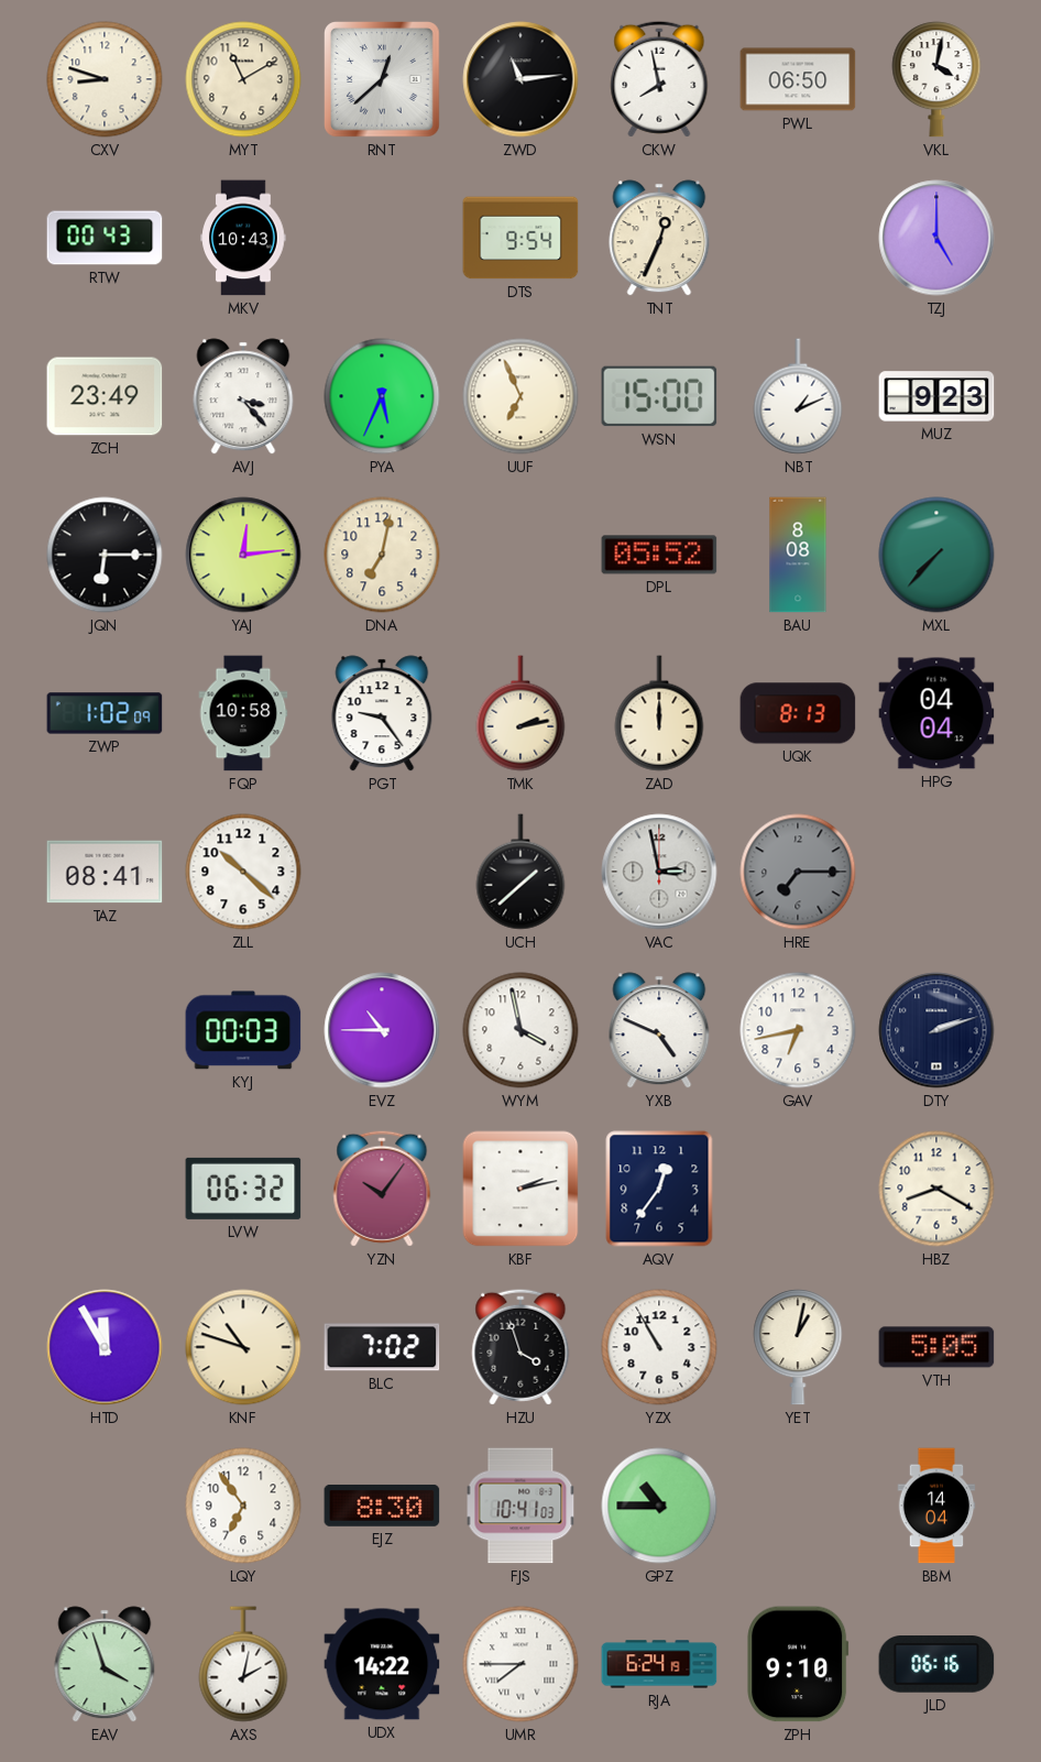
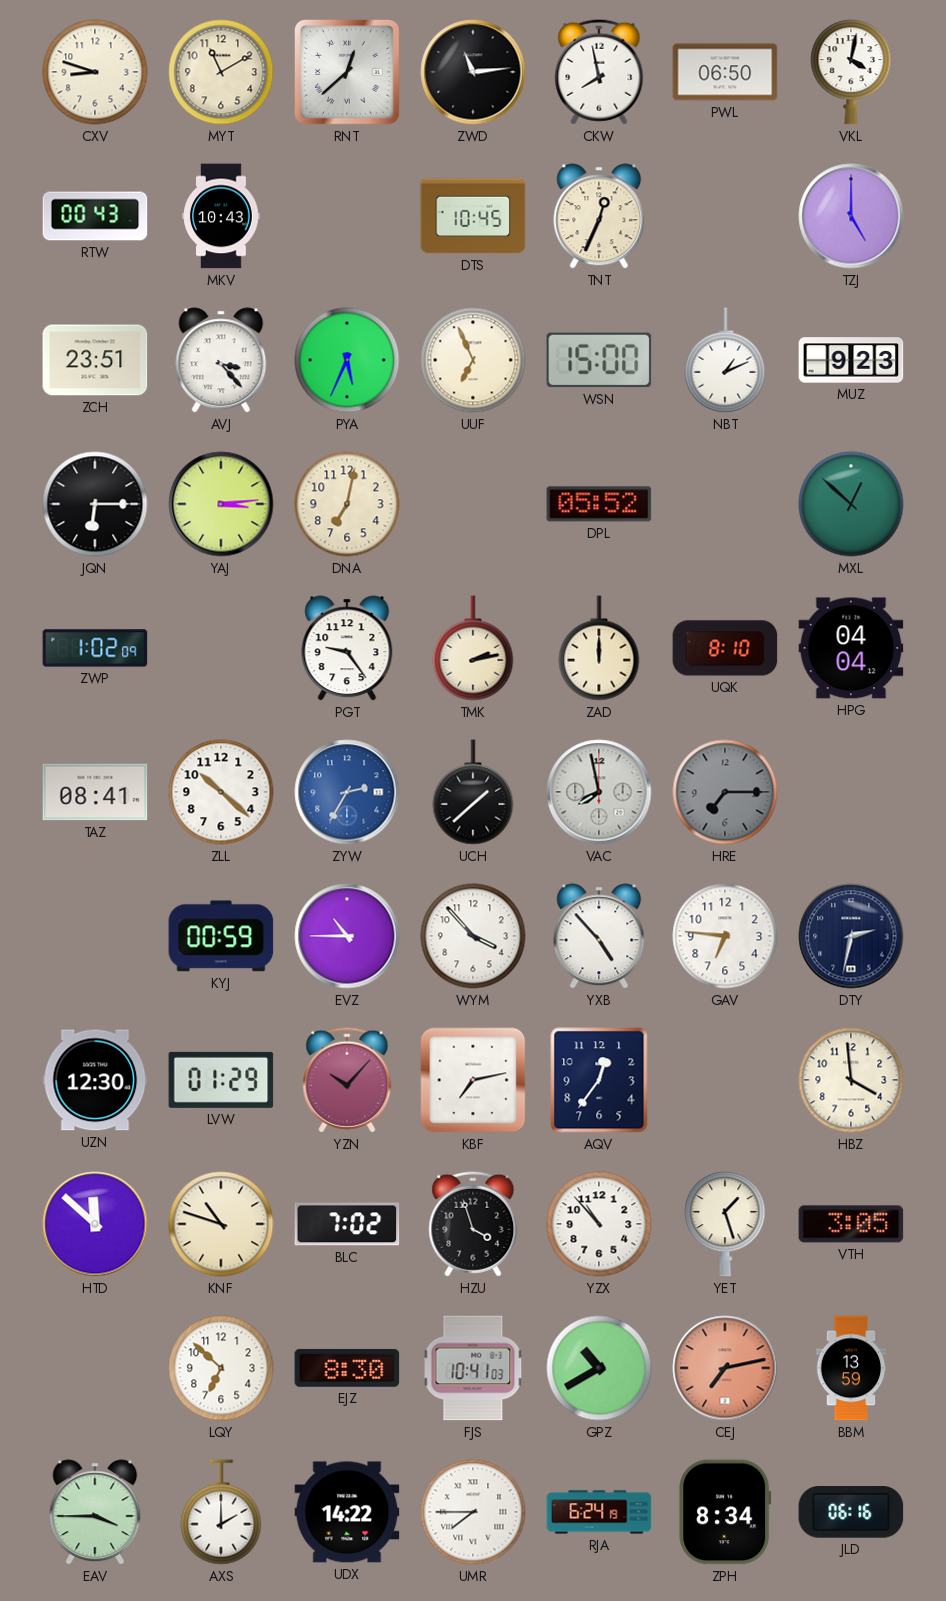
DTS: 9:54 -> 10:45 (473, 216)
ZCH: 23:49 -> 23:51 (95, 360)
YAJ: 12:14 -> 3:14 (221, 504)
BAU: 8:08 -> none (798, 555)
MXL: 7:37 -> 12:52 (851, 504)
FQP: 10:58 -> none (243, 713)
UQK: 8:13 -> 8:10 (725, 648)
ZYW: none -> 2:35 (347, 792)
VAC: 2:58 -> 7:58 (599, 792)
KYJ: 00:03 -> 00:59 (221, 936)
WYM: 3:58 -> 3:53 (473, 936)
YXB: 4:49 -> 4:53 (599, 936)
GAV: 6:43 -> 6:46 (725, 936)
DTY: 2:12 -> 2:32 (851, 936)
UZN: none -> 12:30 (95, 1080)
LVW: 06:32 -> 01:29 (221, 1080)
YZN: 10:06 -> 10:07 (347, 1080)
KBF: 2:13 -> 7:13 (473, 1080)
HBZ: 8:20 -> 3:59 (851, 1080)
HTD: 11:55 -> 11:52 (95, 1224)
YZX: 10:55 -> 10:53 (599, 1224)
YET: 1:02 -> 1:27 (725, 1224)
VTH: 5:05 -> 3:05 (851, 1224)
LQY: 6:54 -> 6:52 (221, 1368)
GPZ: 10:45 -> 10:40 (599, 1368)
CEJ: none -> 7:13 (725, 1368)
BBM: 14:04 -> 13:59 (851, 1368)
EAV: 3:57 -> 3:45 (95, 1512)
AXS: 2:02 -> 2:00 (221, 1512)
ZPH: 9:10 -> 8:34 (725, 1512)
